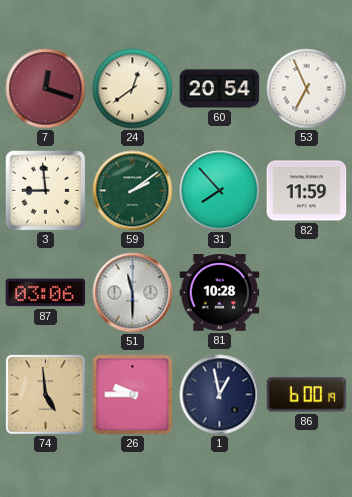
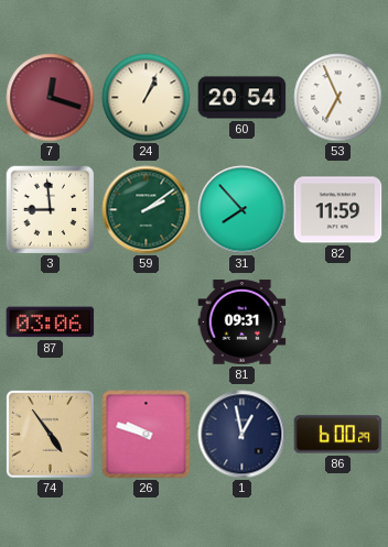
24: 12:39 -> 1:04 (147, 98)
51: 11:30 -> none (133, 293)
81: 10:28 -> 09:31 (242, 322)
74: 4:59 -> 4:54 (51, 435)
26: 9:45 -> 9:48 (147, 435)
86: 6:00:19 -> 6:00:29 (338, 435)
